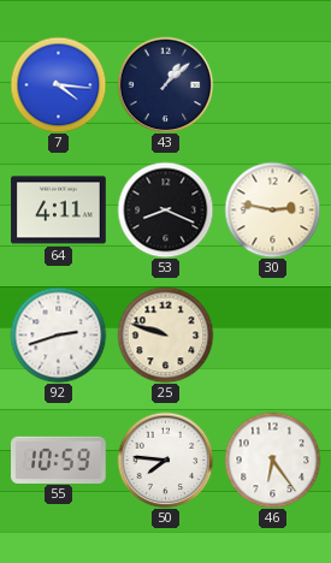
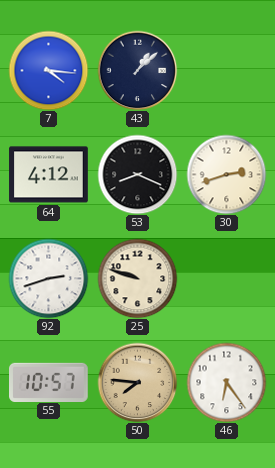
64: 4:11 -> 4:12 (49, 175)
30: 2:47 -> 2:42 (226, 174)
55: 10:59 -> 10:57 (49, 382)
50 dial: white -> champagne (137, 382)
